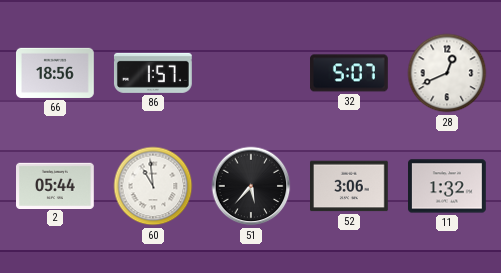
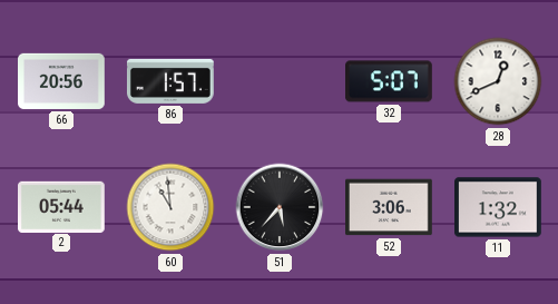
66: 18:56 -> 20:56 (62, 81)
